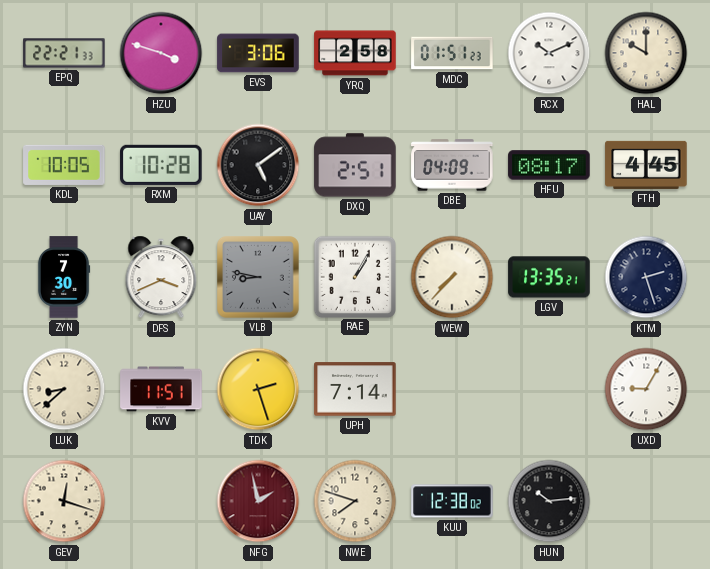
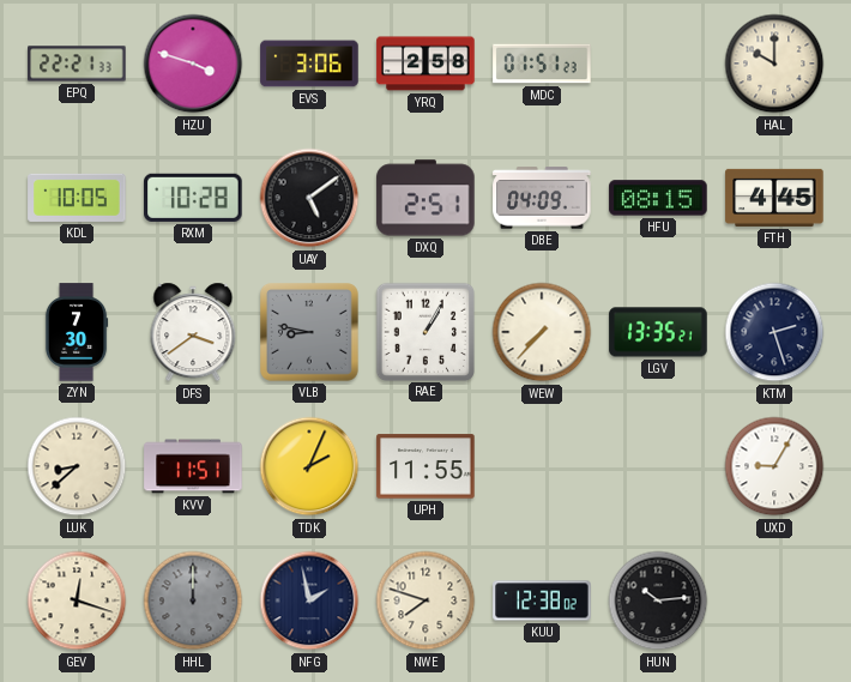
RCX: 10:11 -> none (549, 53)
HFU: 08:17 -> 08:15 (658, 198)
DFS: 3:41 -> 3:39 (193, 332)
TDK: 2:27 -> 2:04 (309, 466)
UPH: 7:14 -> 11:55 (425, 466)
HHL: none -> 12:00 (193, 600)
NFG dial: burgundy -> navy (309, 600)
